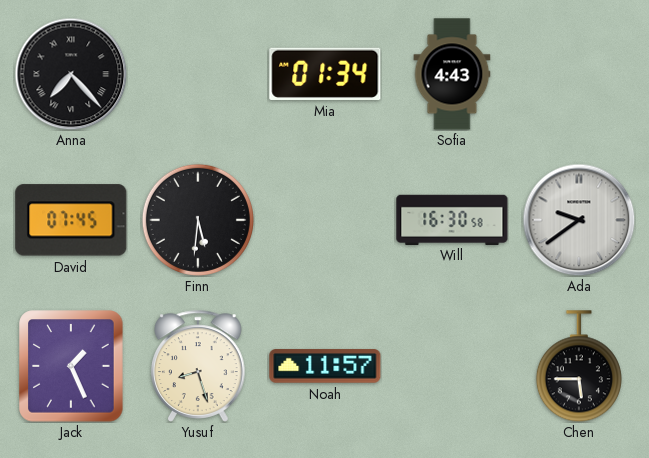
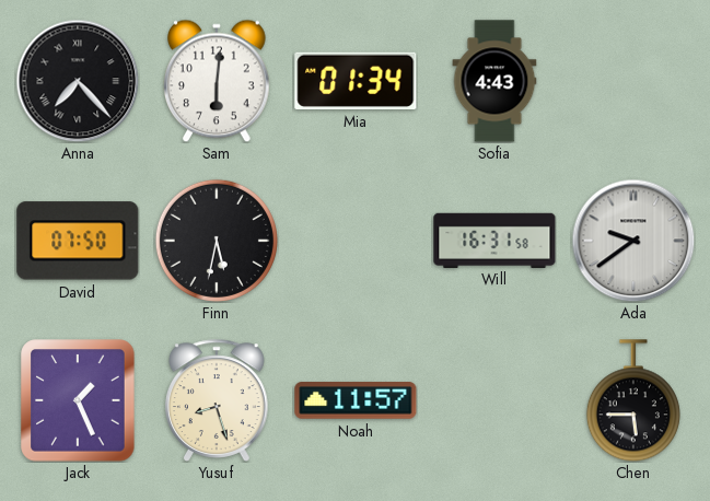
Sam: none -> 6:01 (218, 81)
David: 07:45 -> 07:50 (78, 241)
Finn: 5:31 -> 5:32 (217, 241)
Will: 16:30 -> 16:31 (494, 240)
